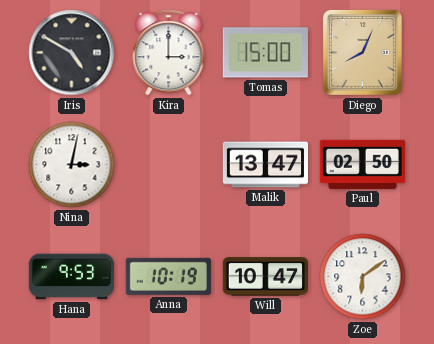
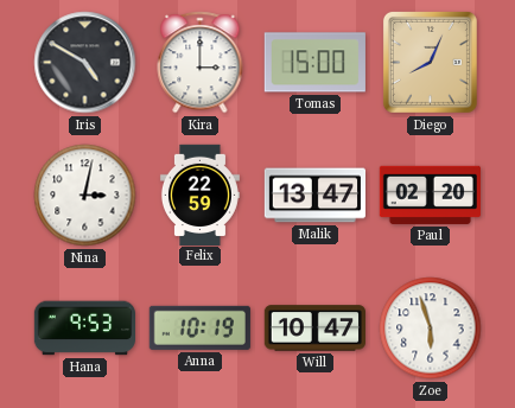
Felix: none -> 22:59 (199, 195)
Paul: 02:50 -> 02:20 (430, 195)
Zoe: 6:09 -> 5:57 (431, 329)
